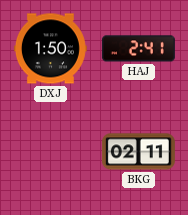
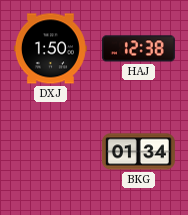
HAJ: 2:41 -> 12:38 (138, 49)
BKG: 02:11 -> 01:34 (138, 152)
